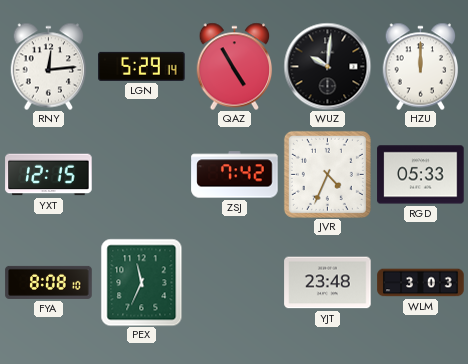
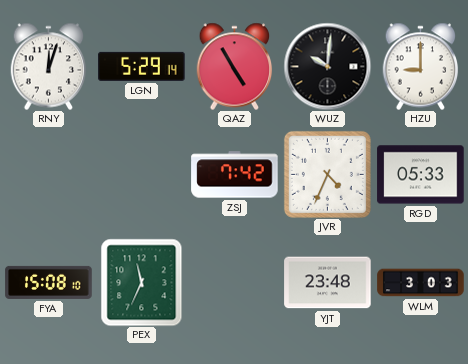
RNY: 12:14 -> 12:03 (49, 66)
HZU: 12:00 -> 9:00 (421, 66)
YXT: 12:15 -> none (49, 175)
FYA: 8:08 -> 15:08 (49, 282)
